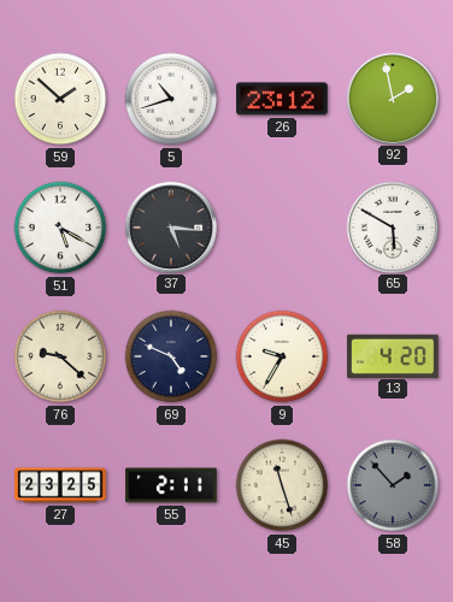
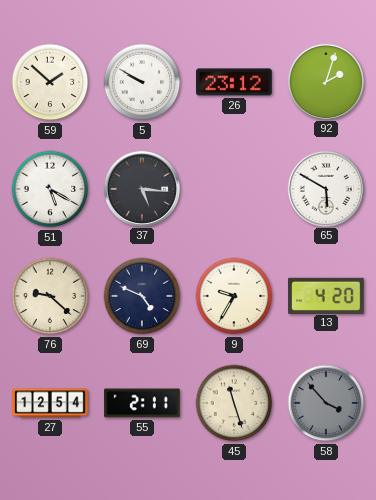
5: 10:42 -> 9:50 (142, 82)
92: 1:58 -> 2:03 (325, 81)
27: 23:25 -> 12:54 (50, 403)
58: 1:53 -> 3:53 (326, 403)
